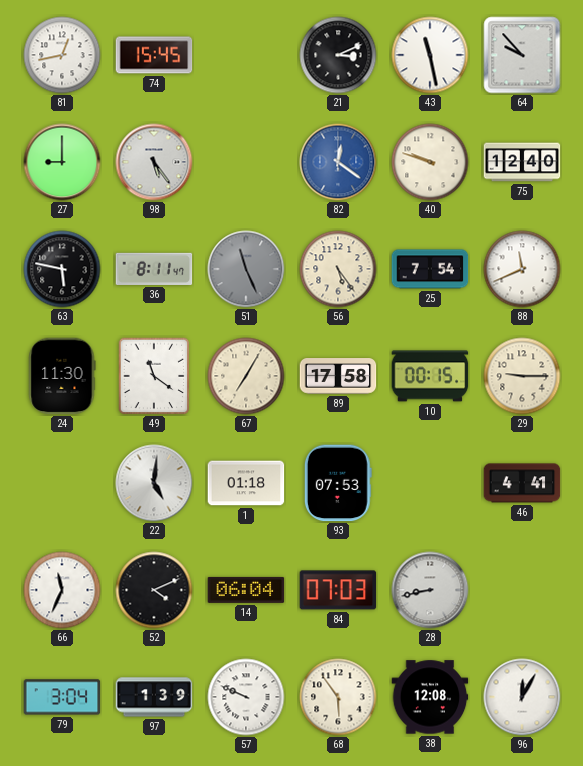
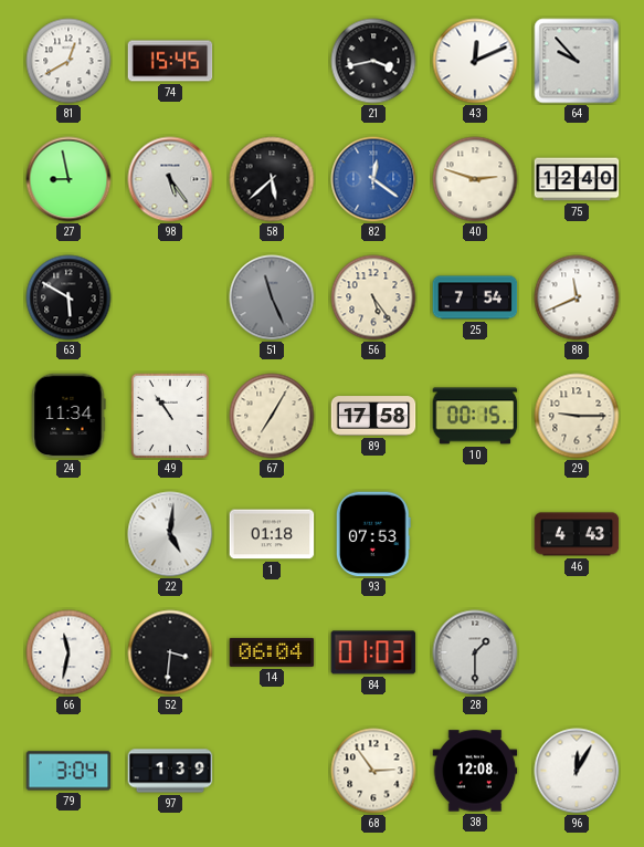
81: 12:43 -> 12:40 (68, 61)
21: 3:11 -> 3:43 (373, 61)
43: 11:28 -> 12:11 (475, 61)
27: 9:00 -> 8:58 (68, 179)
58: none -> 5:38 (272, 179)
40: 9:48 -> 2:48 (475, 179)
63: 5:47 -> 5:50 (68, 297)
36: 8:11 -> none (154, 269)
24: 11:30 -> 11:34 (68, 416)
49: 11:21 -> 10:54 (170, 416)
46: 4:41 -> 4:43 (577, 534)
66: 11:34 -> 11:32 (68, 652)
52: 4:11 -> 3:31 (170, 652)
84: 07:03 -> 01:03 (373, 652)
28: 8:43 -> 1:30 (475, 652)
57: 9:49 -> none (246, 697)
68: 5:54 -> 2:54 (373, 771)
